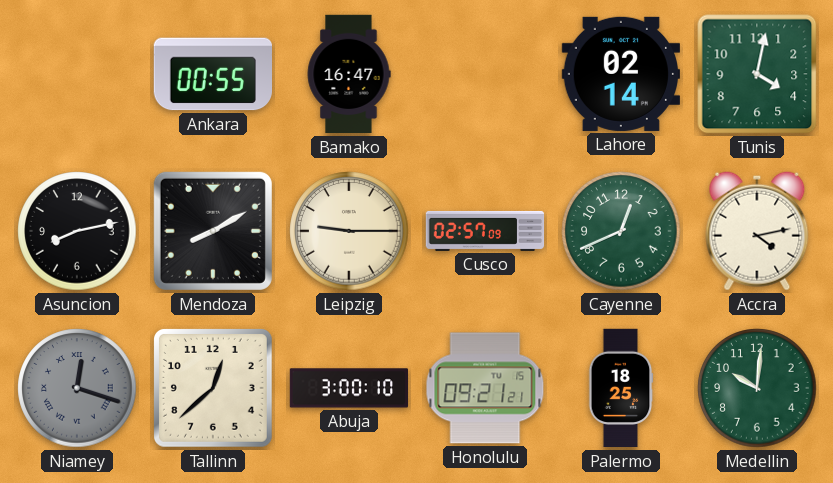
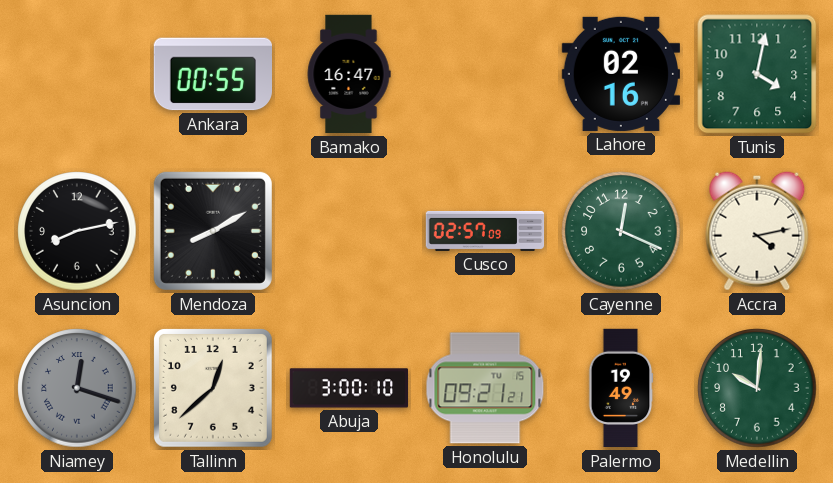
Lahore: 02:14 -> 02:16 (620, 74)
Leipzig: 9:15 -> none (349, 231)
Cayenne: 12:41 -> 12:19 (621, 231)
Palermo: 18:25 -> 19:49 (621, 388)
